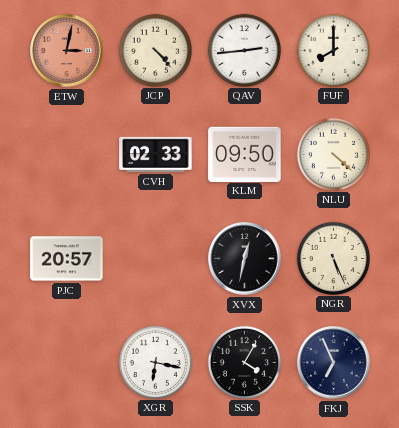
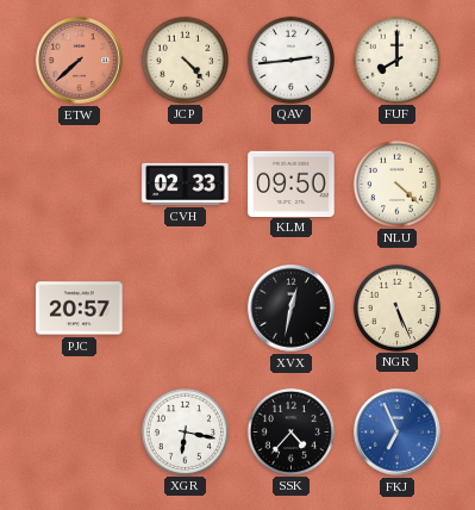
ETW: 3:02 -> 7:38 (80, 61)
SSK: 4:05 -> 4:37 (290, 431)
FKJ dial: navy -> blue (398, 433)
